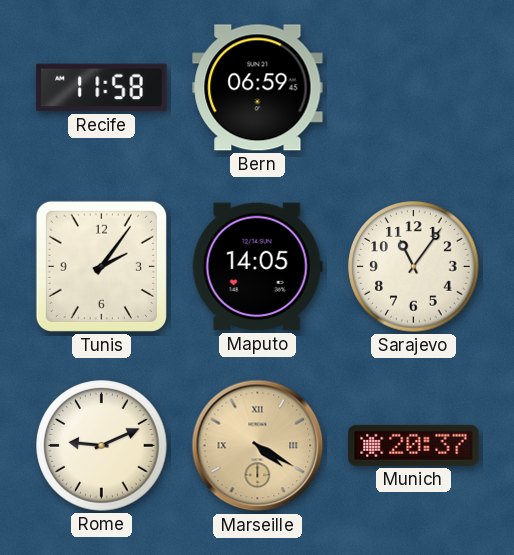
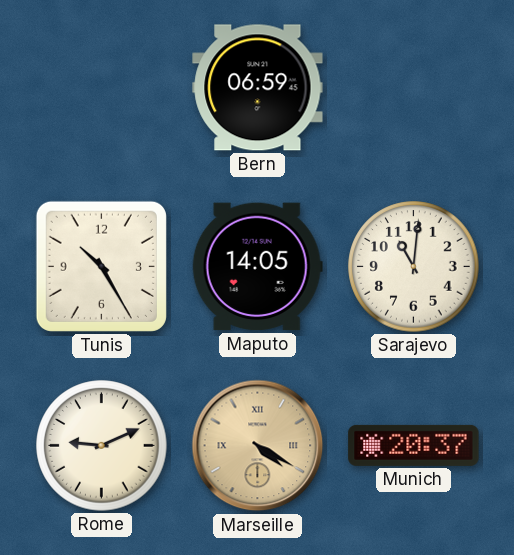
Recife: 11:58 -> none (102, 88)
Tunis: 2:06 -> 10:25 (101, 266)
Sarajevo: 11:06 -> 11:01 (414, 267)
